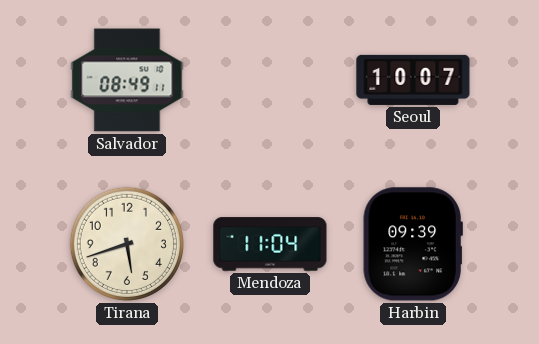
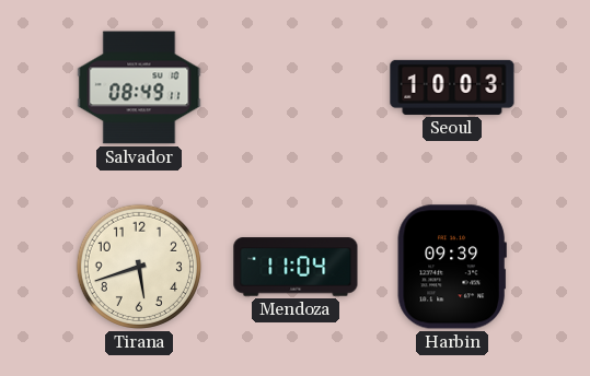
Seoul: 10:07 -> 10:03 (452, 87)
